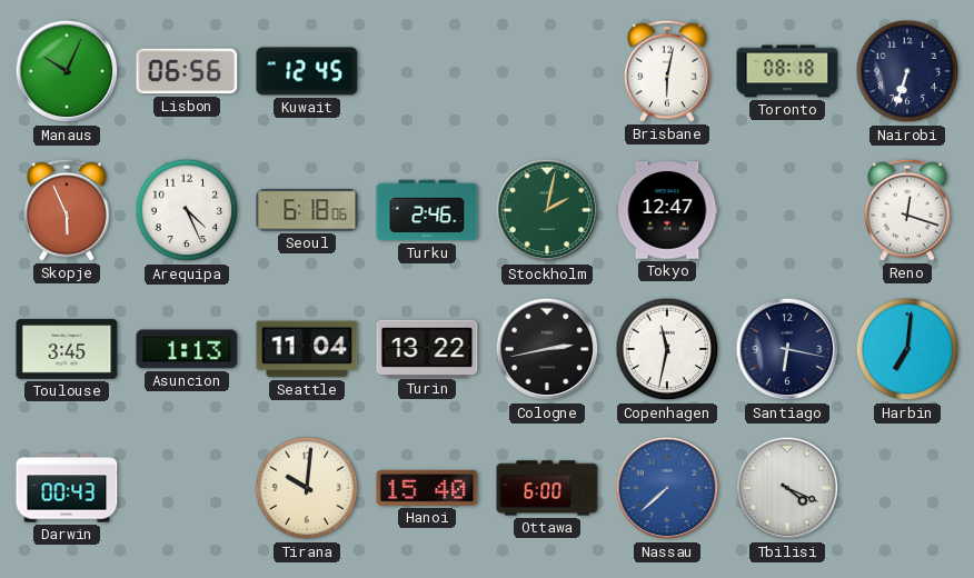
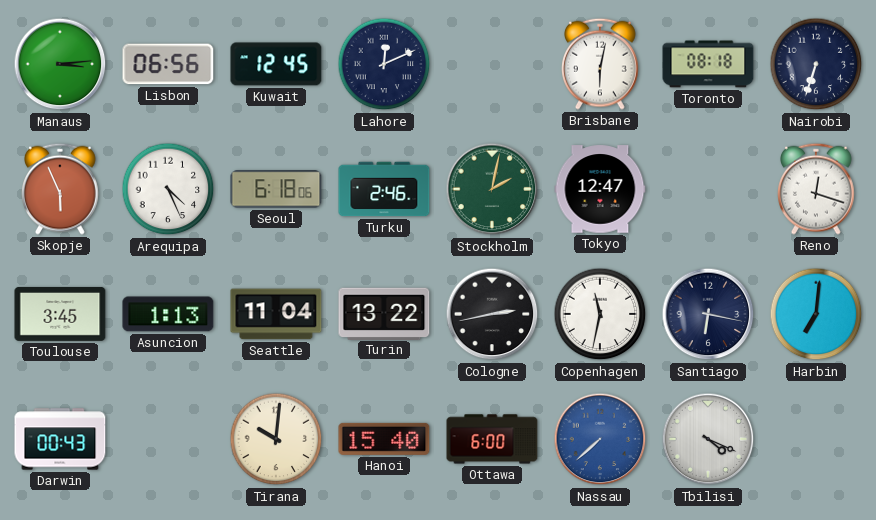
Manaus: 10:04 -> 3:14 (60, 64)
Lahore: none -> 12:11 (384, 64)
